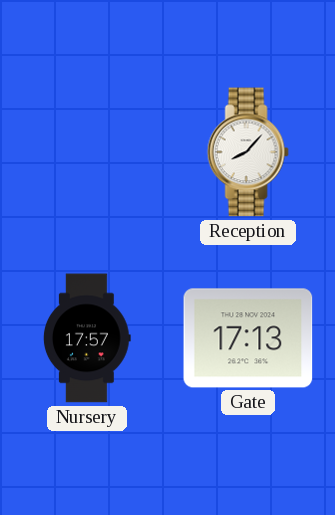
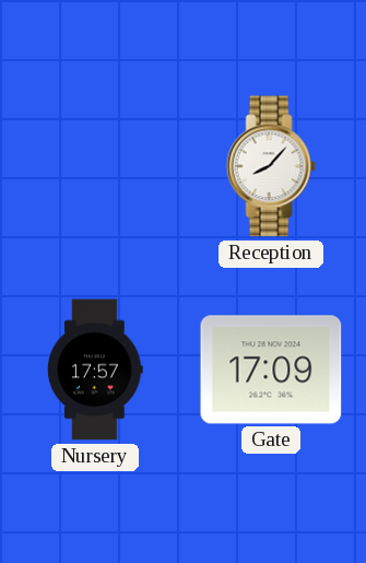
Gate: 17:13 -> 17:09 (271, 370)
